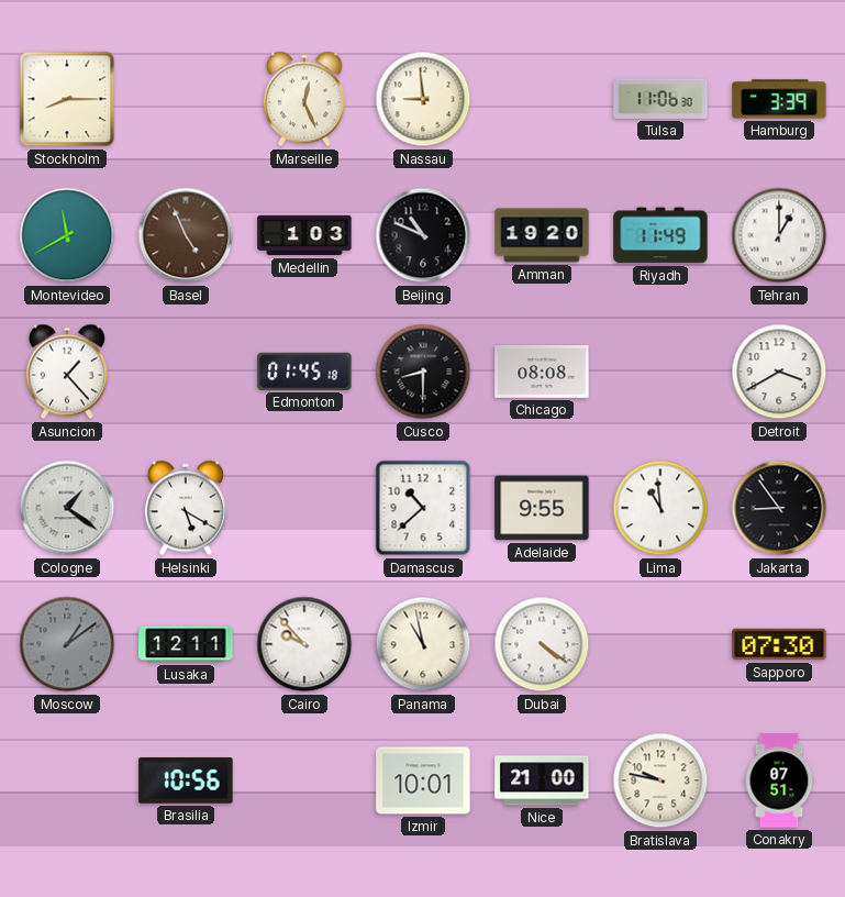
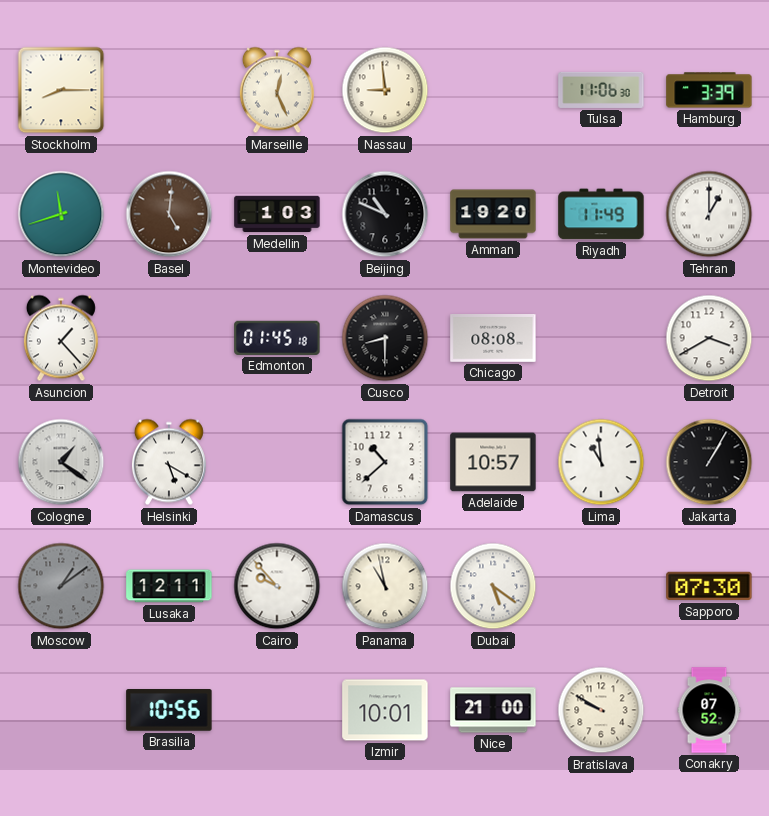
Montevideo: 11:40 -> 11:42 (61, 214)
Basel: 4:56 -> 5:01 (169, 214)
Adelaide: 9:55 -> 10:57 (493, 462)
Jakarta: 8:54 -> 1:05 (709, 462)
Dubai: 4:21 -> 5:21 (493, 586)
Bratislava: 9:47 -> 9:50 (601, 710)
Conakry: 07:51 -> 07:52 (709, 710)
